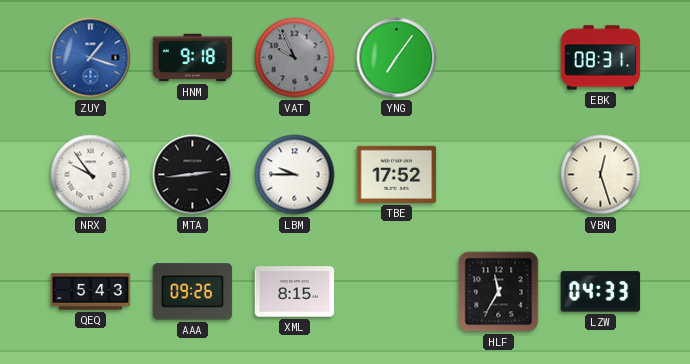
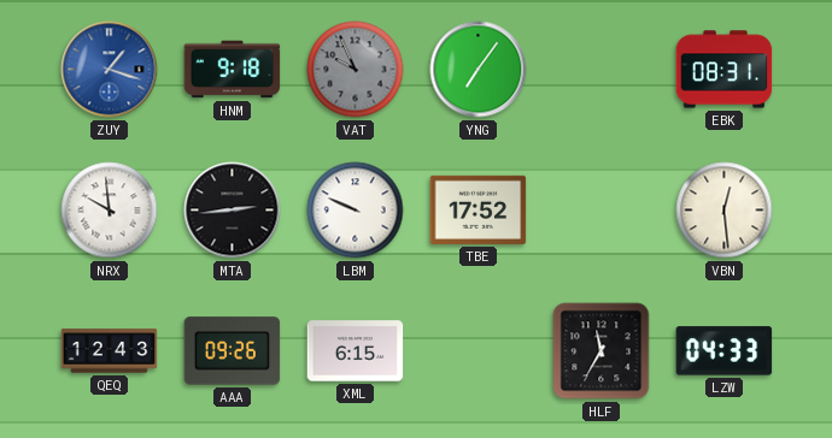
NRX: 9:54 -> 9:59 (110, 211)
LBM: 9:45 -> 9:49 (356, 211)
VBN: 12:27 -> 12:29 (725, 211)
QEQ: 5:43 -> 12:43 (110, 351)
XML: 8:15 -> 6:15 (356, 351)
